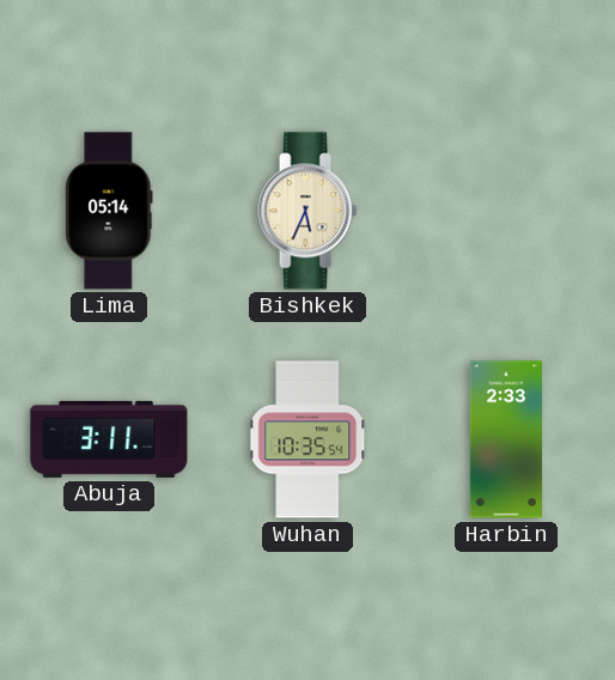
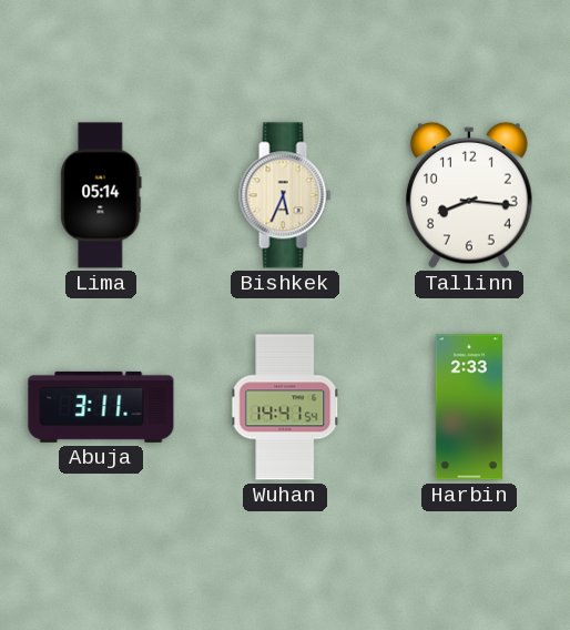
Tallinn: none -> 8:16 (469, 195)
Wuhan: 10:35 -> 14:41 (285, 407)
